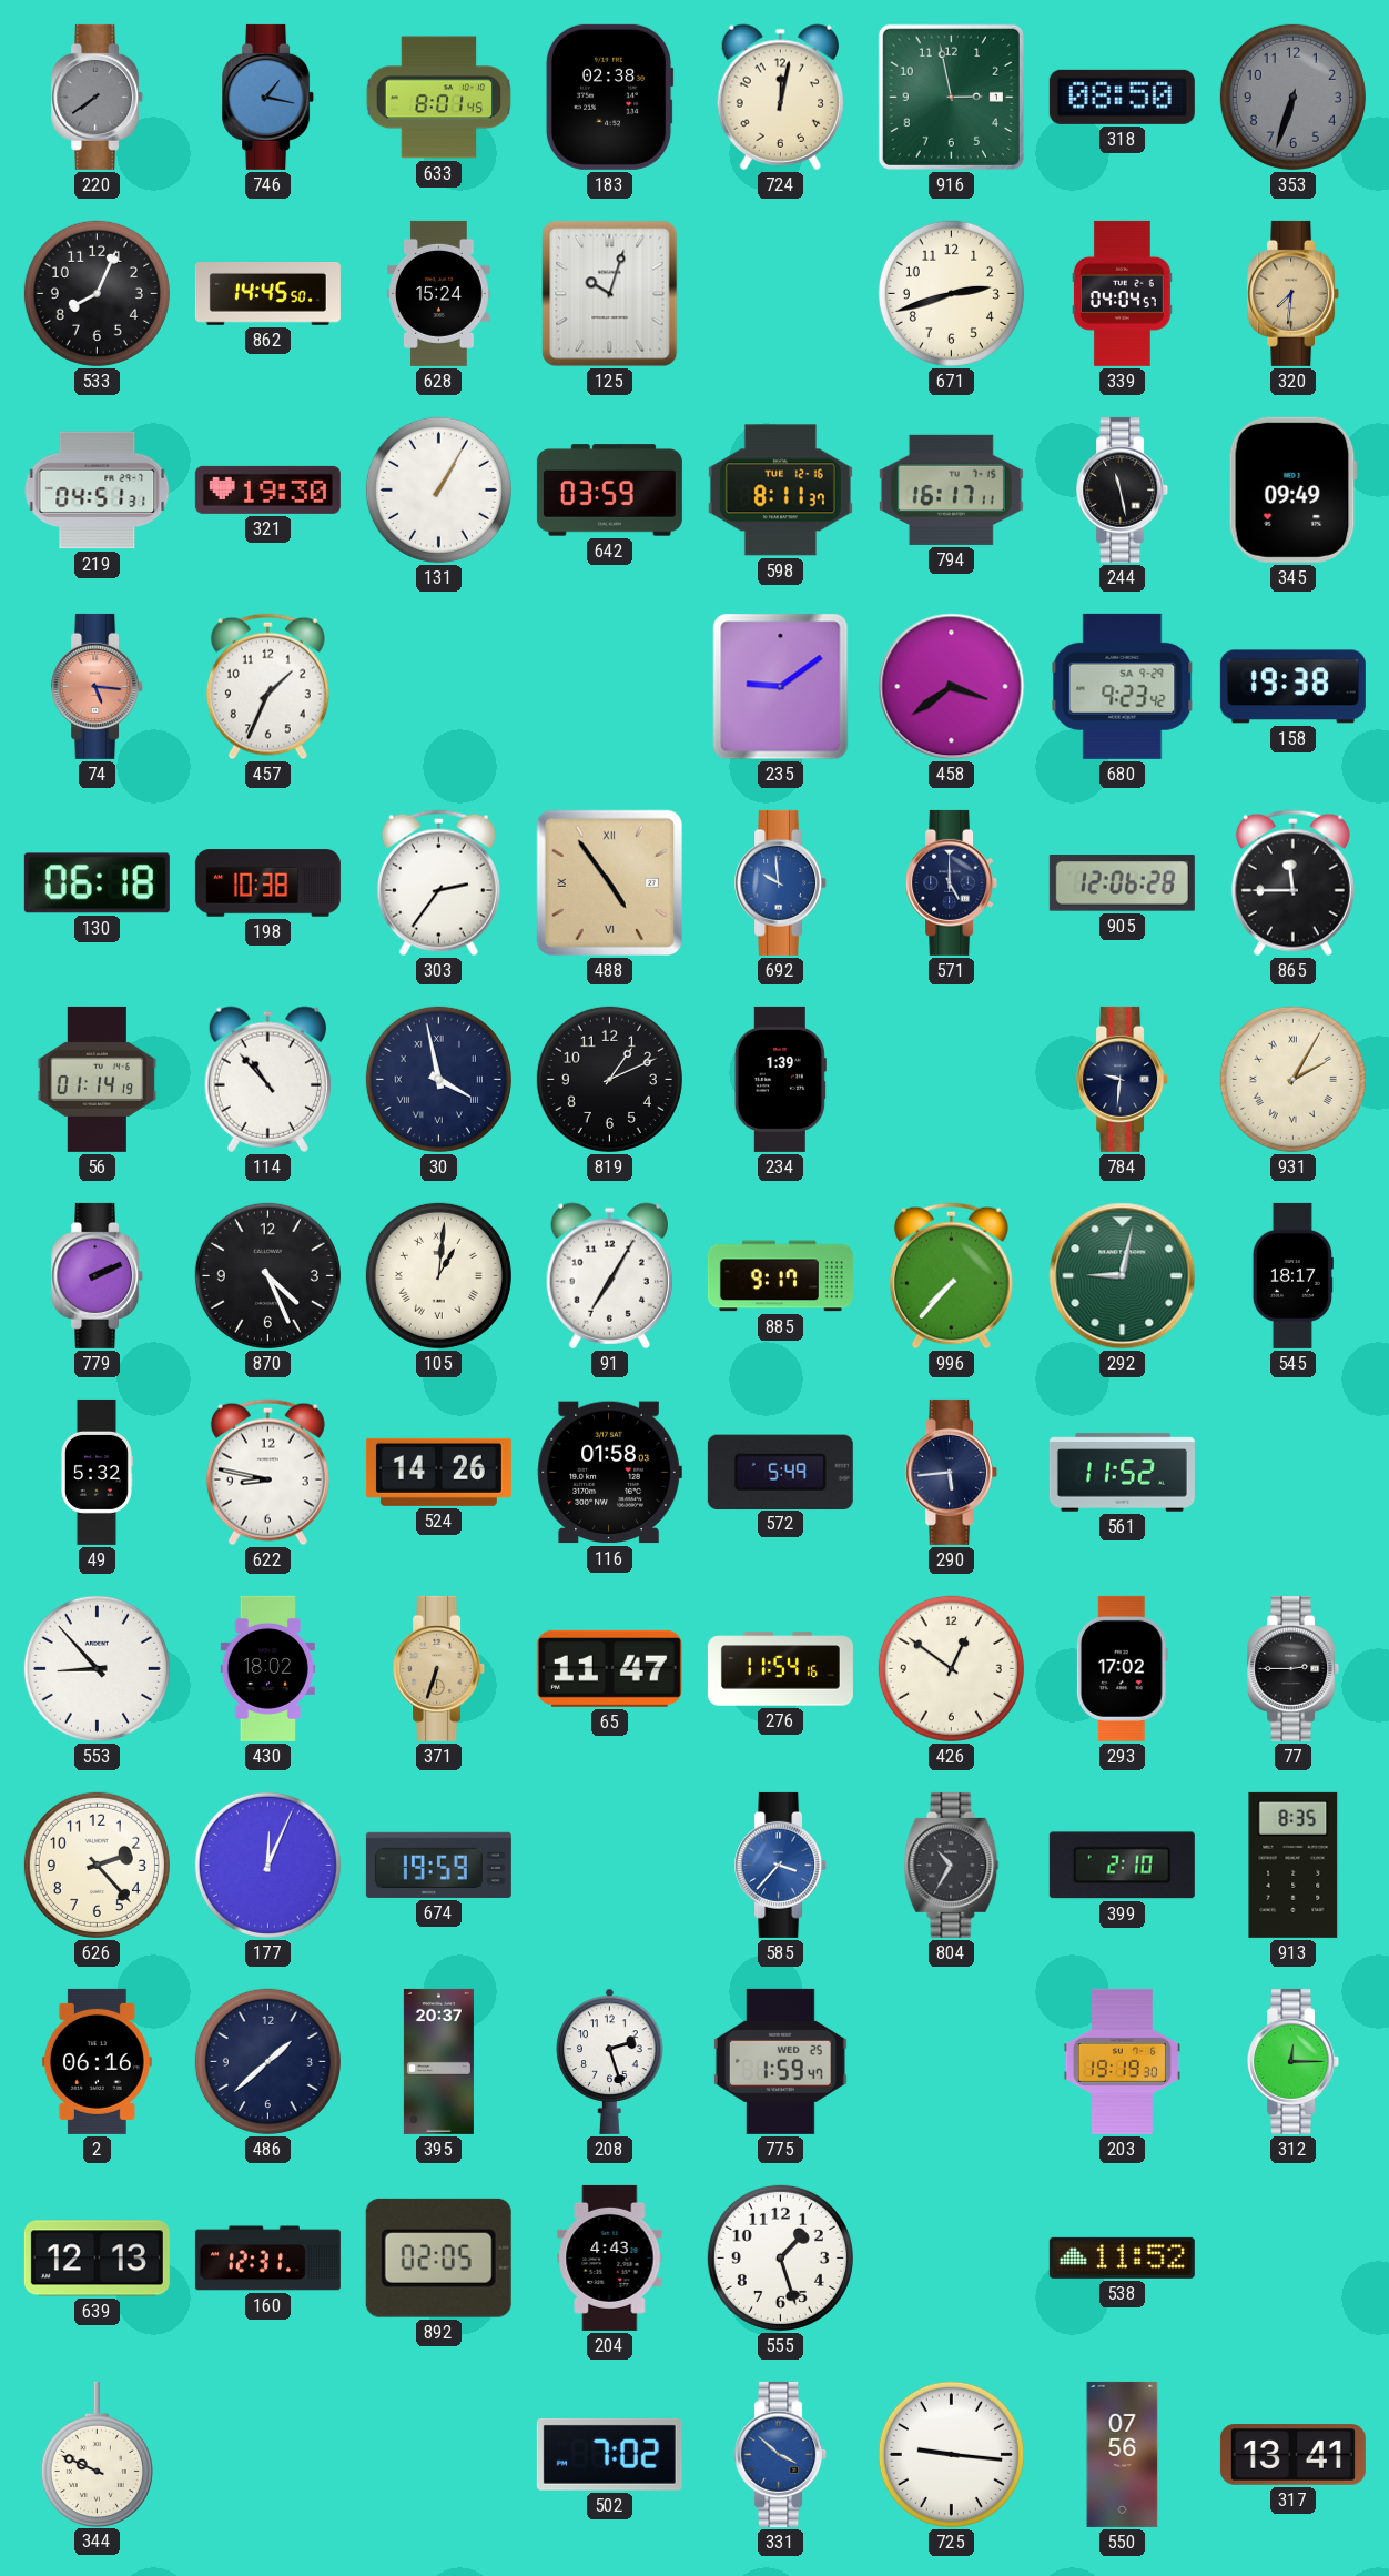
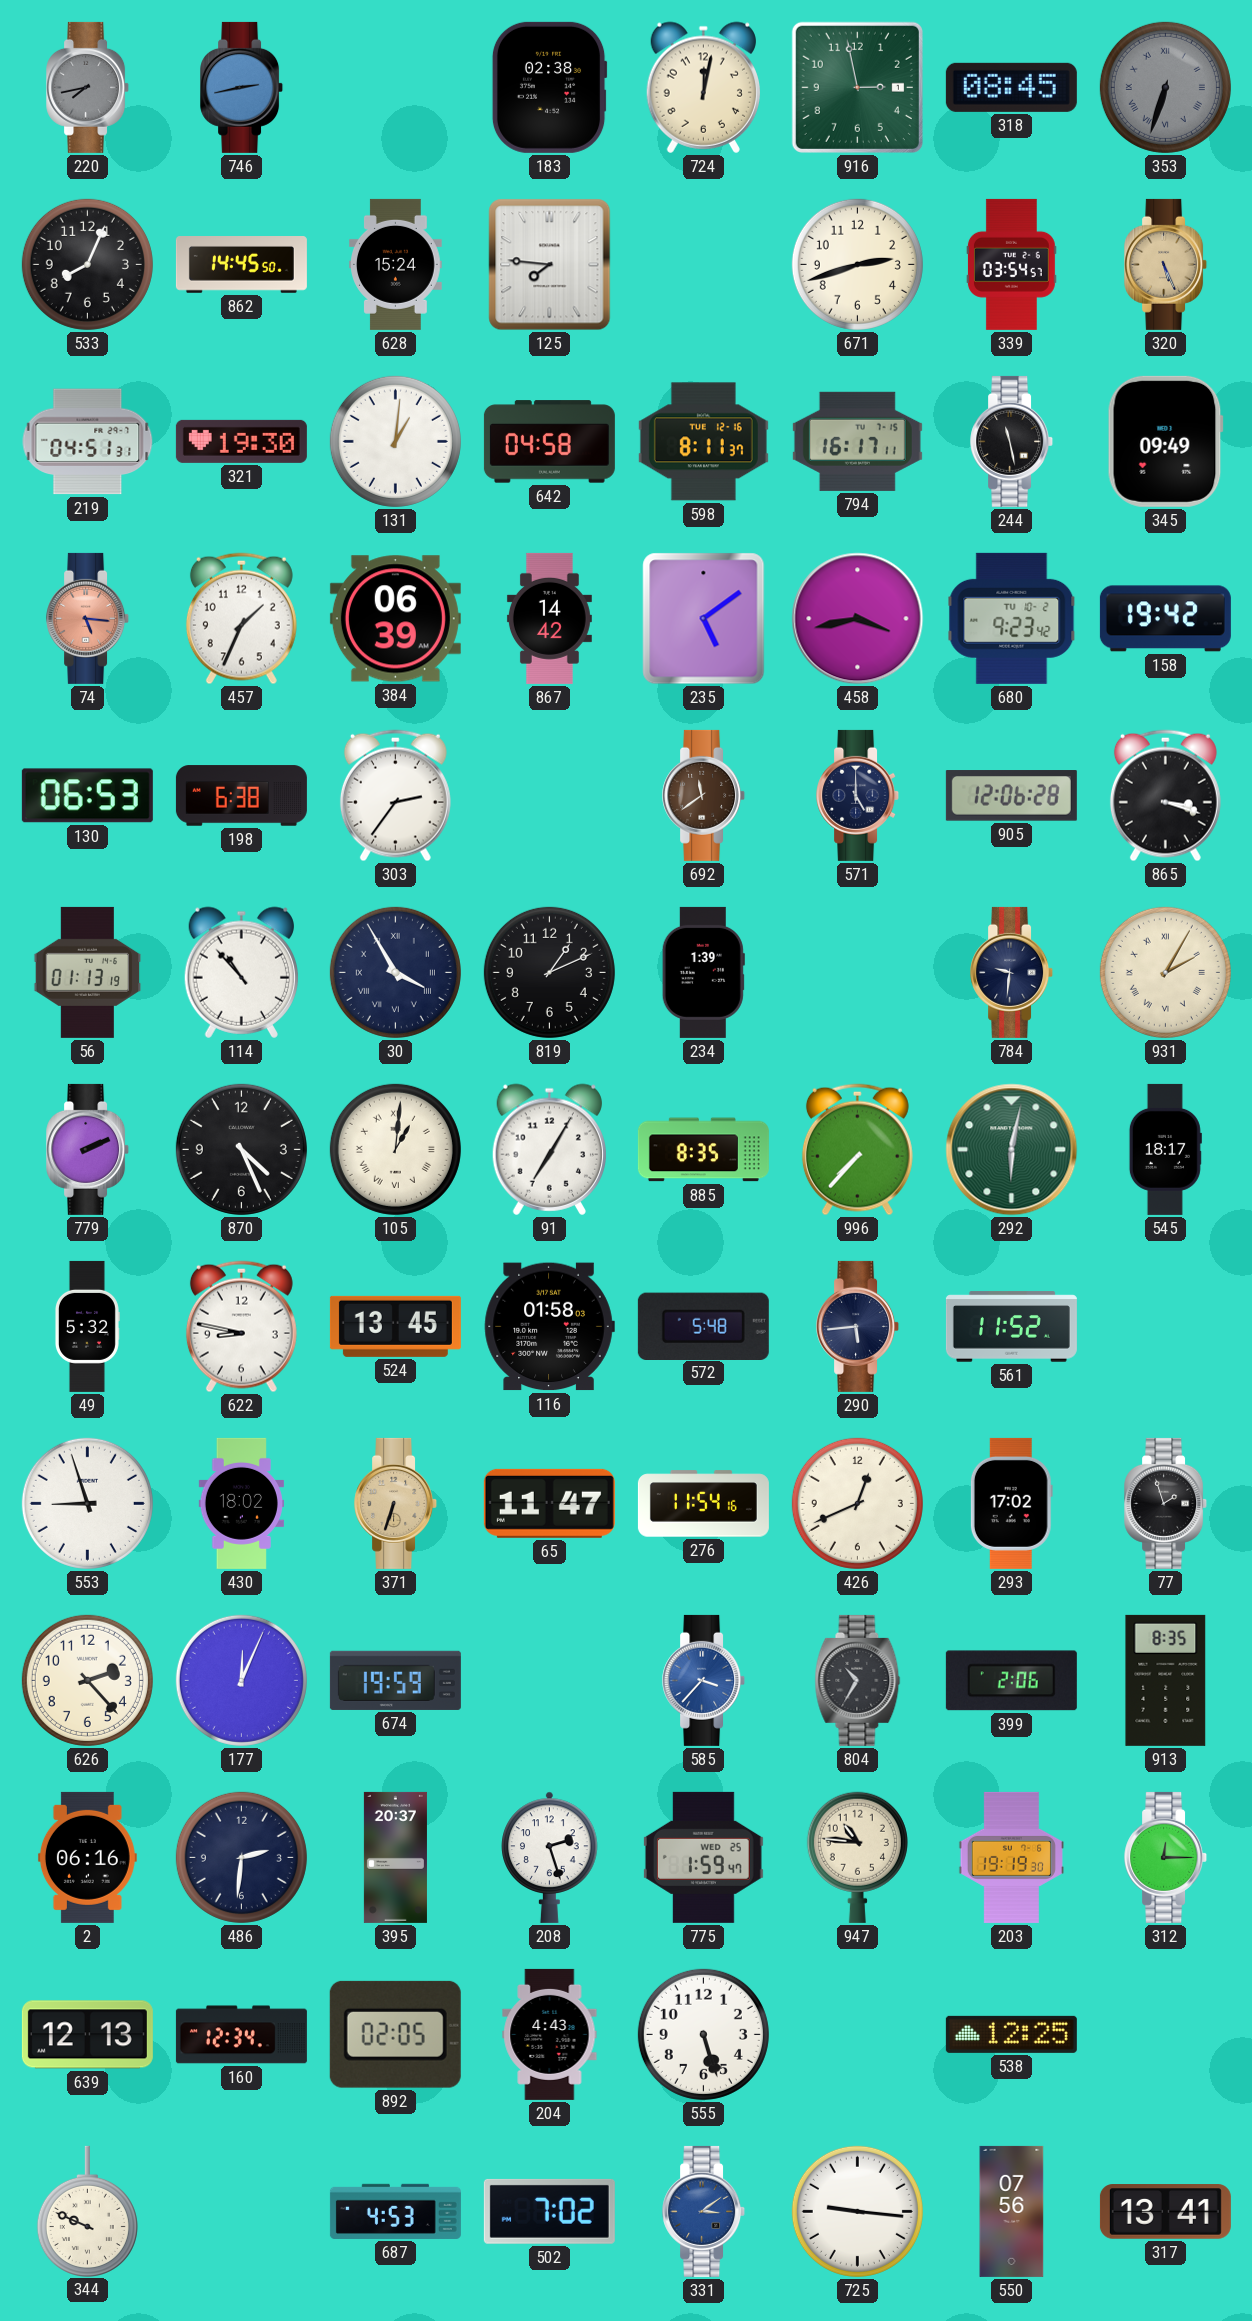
220: 7:39 -> 7:43 (88, 87)
746: 1:17 -> 2:43 (242, 87)
633: 8:01 -> none (438, 98)
318: 08:50 -> 08:45 (1011, 87)
353 numerals: Arabic -> Roman (1165, 87)
125: 10:03 -> 7:46 (550, 265)
339: 04:04 -> 03:54 (1011, 264)
320: 7:31 -> 5:26 (1166, 264)
131: 1:05 -> 1:01 (395, 441)
642: 03:59 -> 04:58 (549, 442)
384: none -> 06:39 (395, 619)
867: none -> 14:42 (549, 618)
235: 9:09 -> 5:09 (704, 619)
458: 3:39 -> 3:43 (858, 619)
680 date: SA 9-29 -> TU 10-2 (1012, 618)
158: 19:38 -> 19:42 (1165, 619)
130: 06:18 -> 06:53 (87, 796)
198: 10:38 -> 6:38 (241, 796)
488: 4:54 -> none (609, 882)
692: 9:59 -> 11:39 (704, 795)
692 dial: blue -> brown (704, 795)
865: 11:45 -> 3:18 (1165, 796)
56: 01:14 -> 01:13 (88, 972)
30: 3:58 -> 3:55 (395, 972)
885: 9:17 -> 8:35 (703, 1150)
292: 9:02 -> 6:02 (1012, 1150)
524: 14:26 -> 13:45 (395, 1326)
572: 5:49 -> 5:48 (703, 1326)
553: 8:53 -> 8:57 (87, 1503)
426: 12:51 -> 12:41 (857, 1503)
77: 2:45 -> 1:57 (1166, 1503)
399: 2:10 -> 2:06 (1011, 1681)
486: 1:38 -> 2:31 (241, 1857)
947: none -> 10:46 (857, 1857)
160: 12:31 -> 12:34 (241, 2035)
555: 1:27 -> 5:27 (703, 2034)
538: 11:52 -> 12:25 (1011, 2034)
687: none -> 4:53 (395, 2211)
331: 3:52 -> 3:09 (704, 2211)
